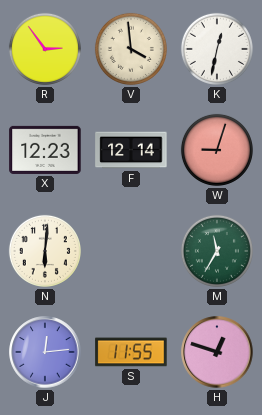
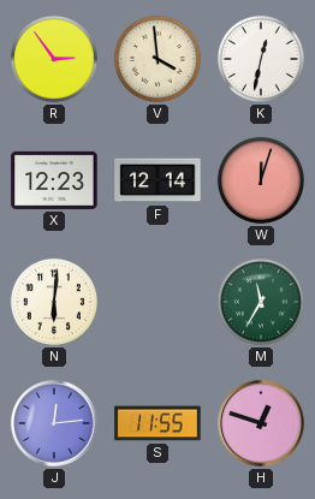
W: 9:03 -> 12:03 (261, 180)
